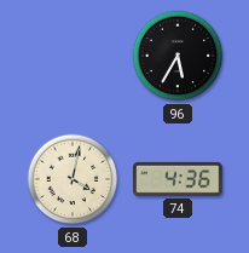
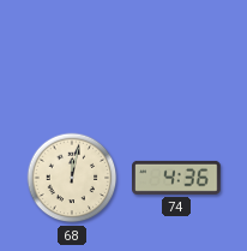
96: 5:35 -> none (178, 56)
68: 4:02 -> 12:02 (72, 178)
